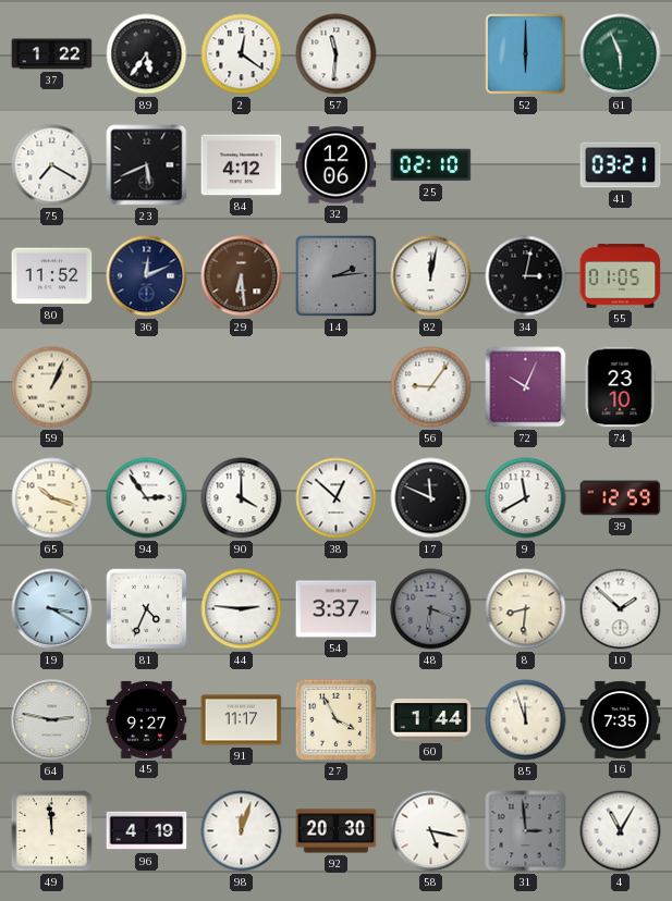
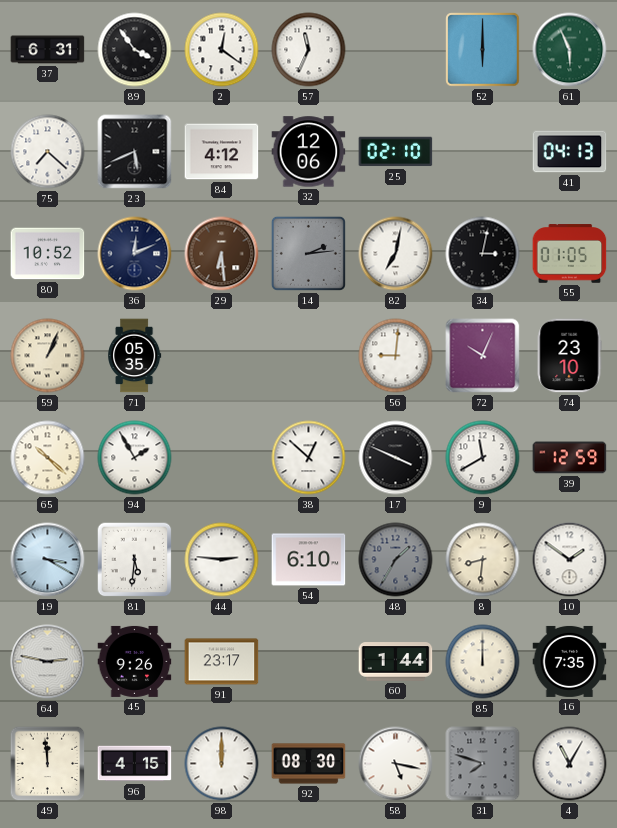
37: 1:22 -> 6:31 (48, 50)
89: 5:36 -> 3:54 (135, 50)
57: 11:31 -> 11:34 (309, 50)
75: 7:20 -> 7:22 (48, 152)
41: 03:21 -> 04:13 (570, 152)
80: 11:52 -> 10:52 (48, 254)
82: 12:02 -> 7:02 (396, 254)
71: none -> 05:35 (135, 356)
56: 9:06 -> 9:01 (396, 356)
65: 10:18 -> 10:22 (48, 458)
94: 2:54 -> 1:55 (135, 458)
90: 4:00 -> none (242, 498)
17: 11:49 -> 3:49 (396, 458)
81: 4:34 -> 5:31 (135, 560)
54: 3:37 -> 6:10 (309, 560)
48: 6:18 -> 1:35 (396, 560)
10: 1:52 -> 1:51 (570, 560)
45: 9:27 -> 9:26 (135, 661)
91: 11:17 -> 23:17 (222, 662)
27: 3:55 -> none (337, 720)
85: 11:57 -> 12:00 (483, 662)
96: 4:19 -> 4:15 (135, 764)
98: 12:03 -> 12:00 (222, 764)
92: 20:30 -> 08:30 (309, 764)
31: 2:59 -> 7:48 (483, 764)
